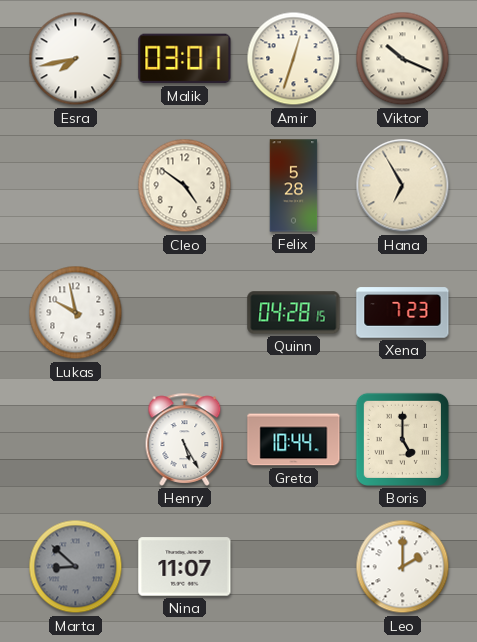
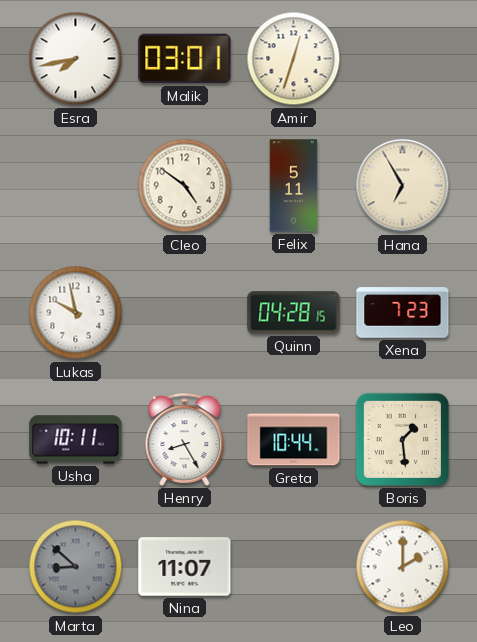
Viktor: 10:19 -> none (403, 59)
Felix: 5:28 -> 5:11 (294, 186)
Usha: none -> 10:11 (76, 440)
Henry: 5:25 -> 8:25 (185, 439)
Boris: 5:00 -> 1:29 (402, 439)
